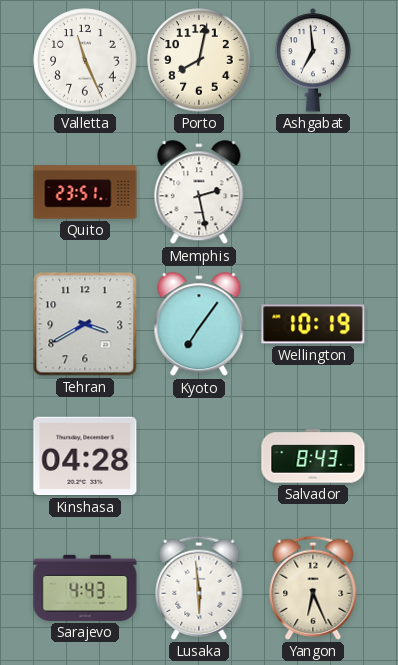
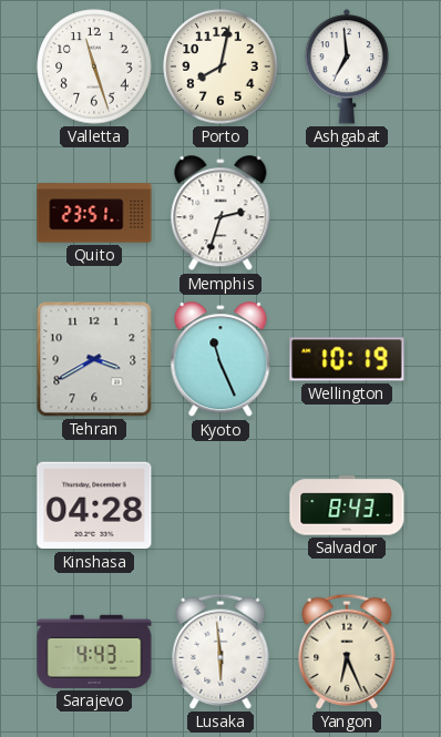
Valletta: 11:26 -> 11:27 (94, 66)
Memphis: 2:28 -> 2:33 (221, 214)
Kyoto: 7:06 -> 11:26 (221, 360)
